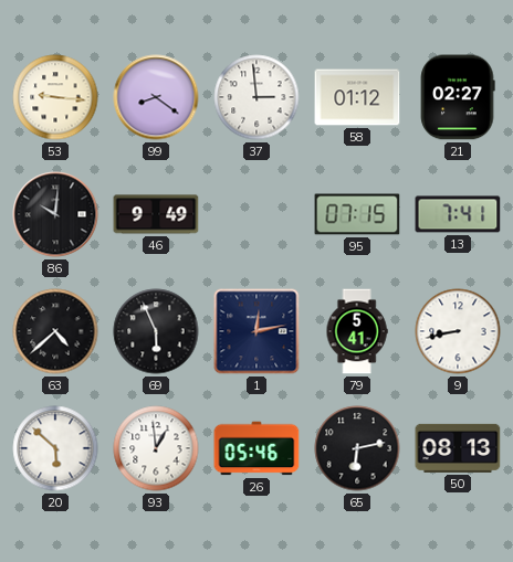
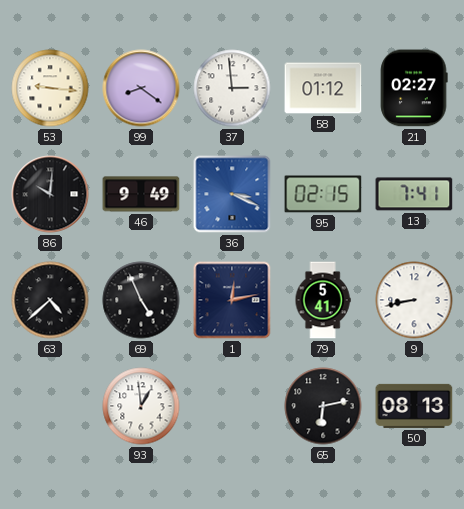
36: none -> 3:19 (232, 194)
95: 07:15 -> 02:15 (323, 194)
69: 5:56 -> 4:56 (141, 300)
20: 5:52 -> none (55, 448)
26: 05:46 -> none (256, 448)
